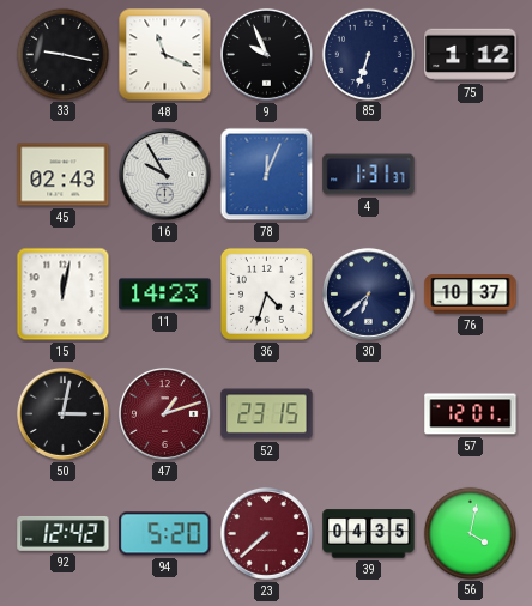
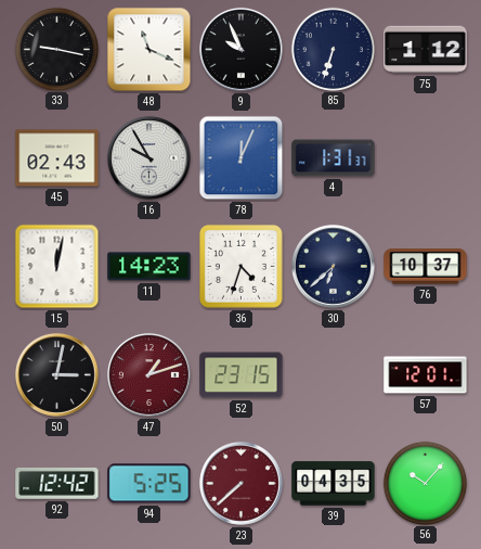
94: 5:20 -> 5:25 (149, 484)
56: 4:02 -> 10:07 (425, 483)
